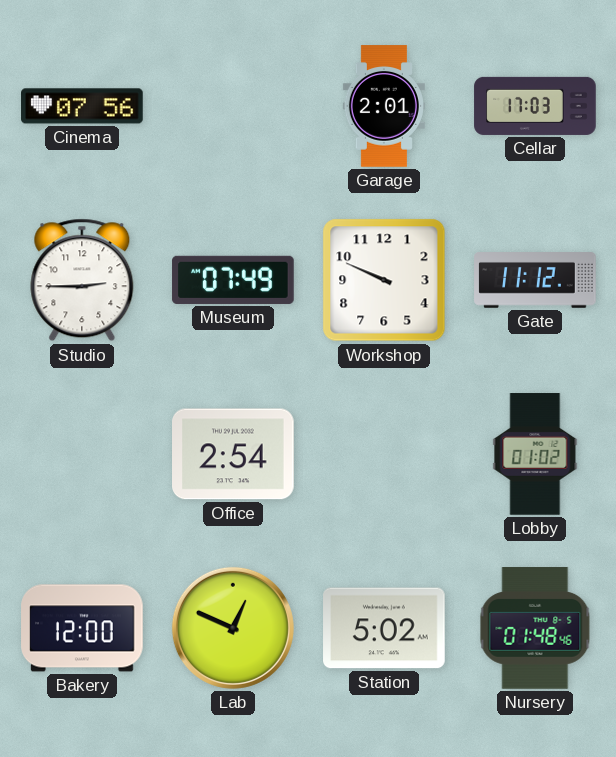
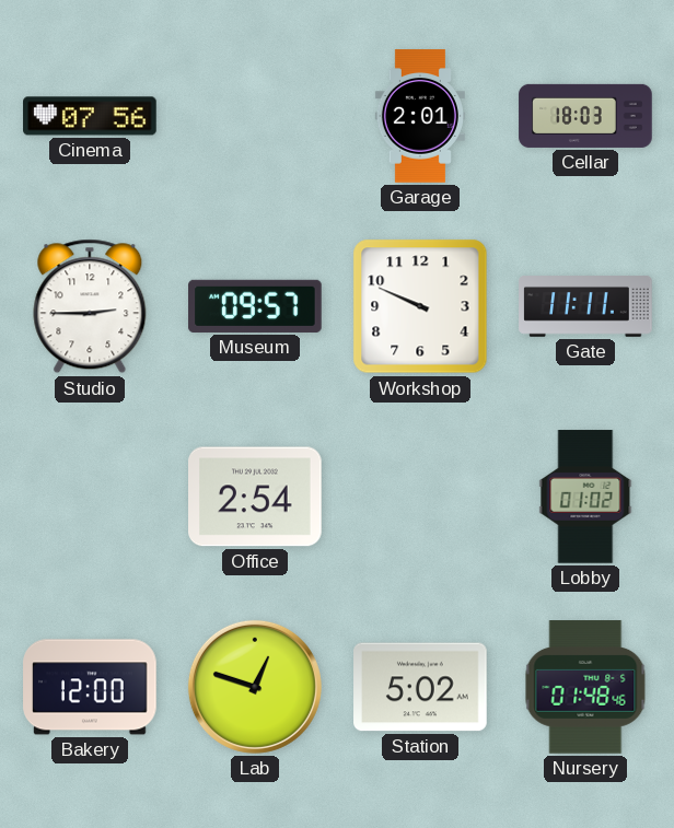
Cellar: 17:03 -> 18:03 (585, 116)
Museum: 07:49 -> 09:57 (255, 306)
Gate: 11:12 -> 11:11 (585, 306)
Lab: 12:49 -> 12:48 (255, 687)
